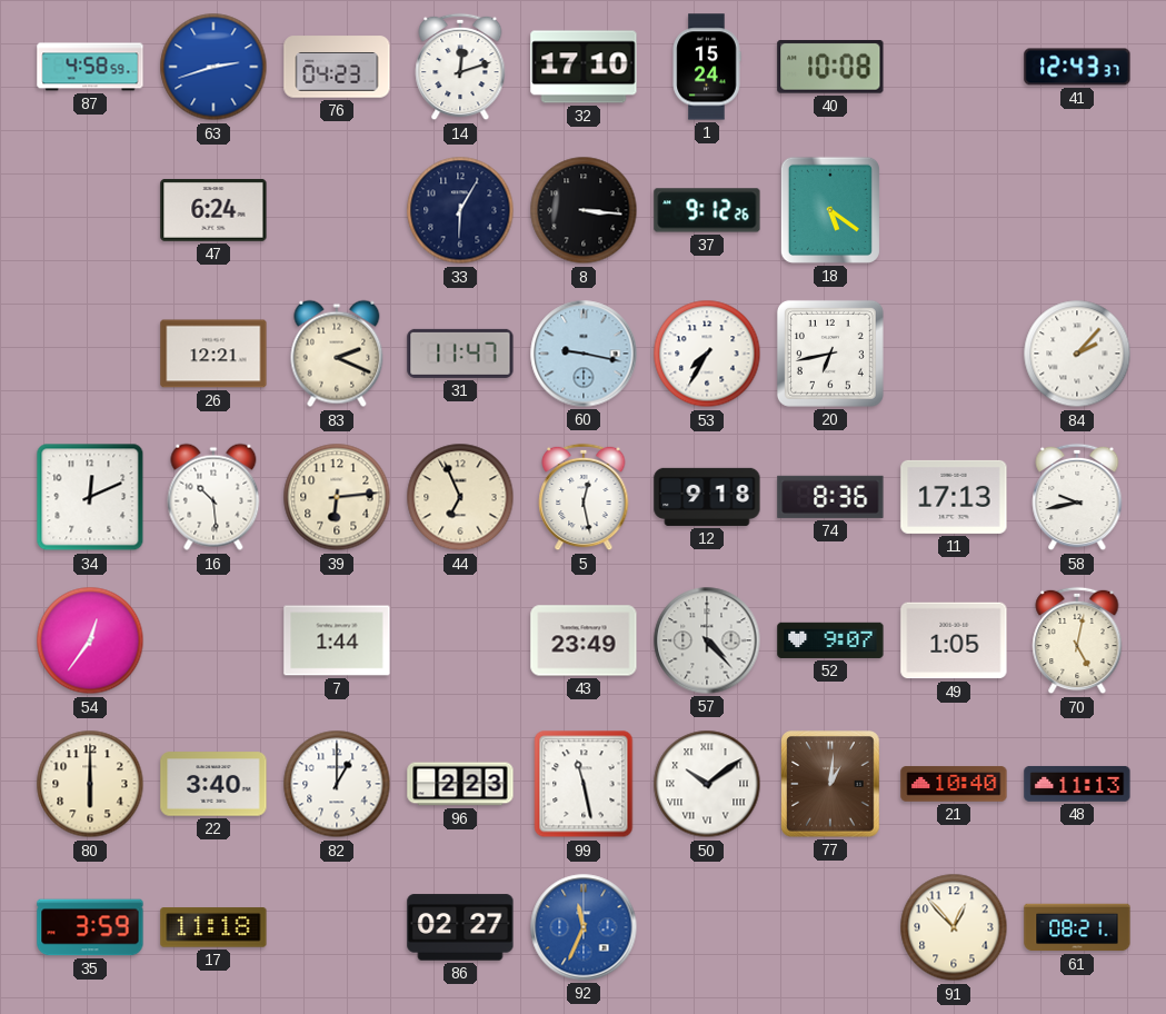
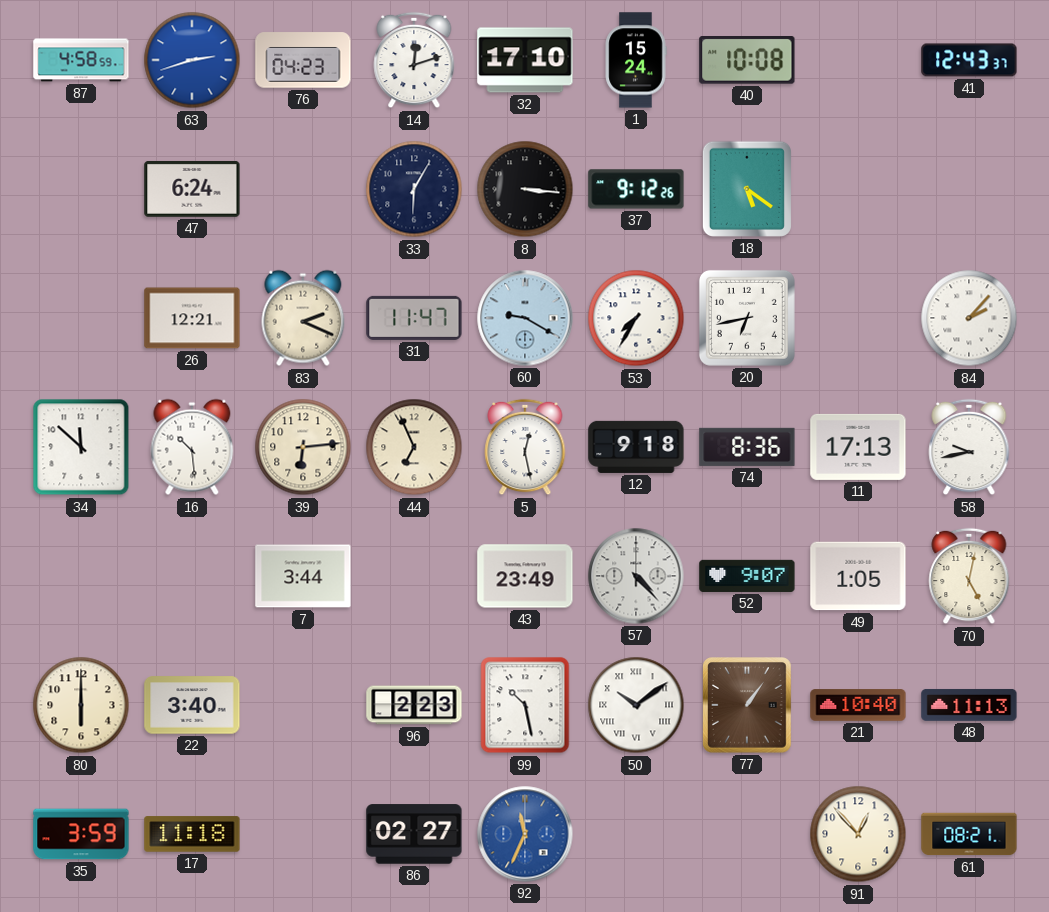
60: 9:17 -> 9:20 (525, 318)
34: 12:11 -> 11:52 (81, 447)
54: 12:36 -> none (90, 640)
7: 1:44 -> 3:44 (303, 576)
82: 1:00 -> none (337, 784)
99: 11:28 -> 10:28 (525, 705)
77: 1:01 -> 1:06 (747, 705)
